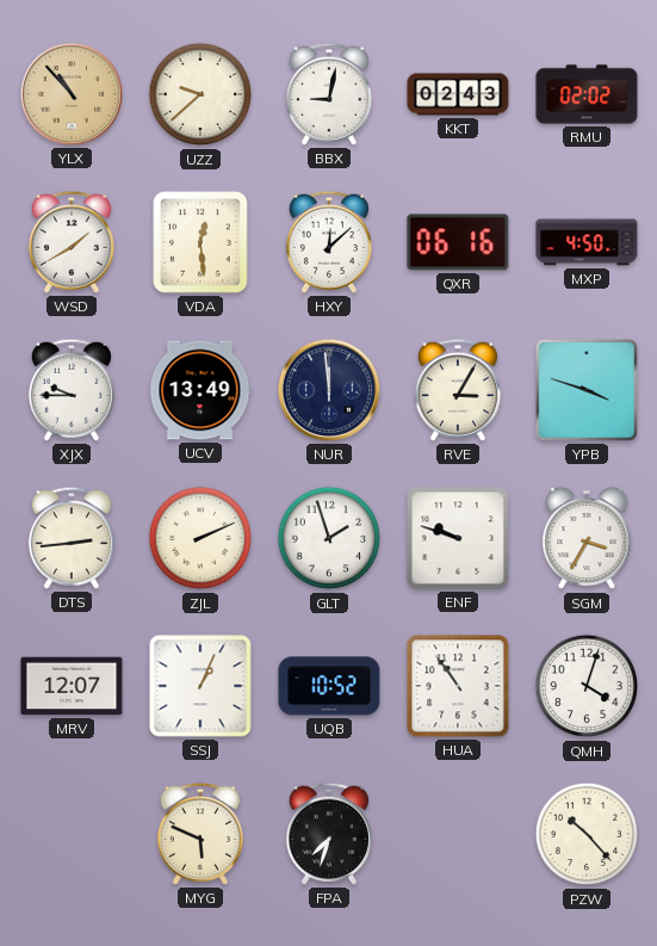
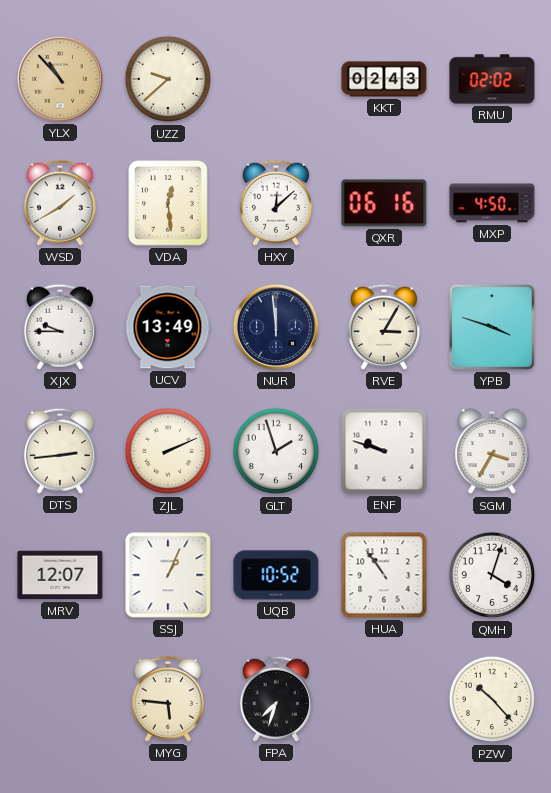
BBX: 9:02 -> none (329, 94)
MYG: 5:49 -> 5:46 (168, 699)
